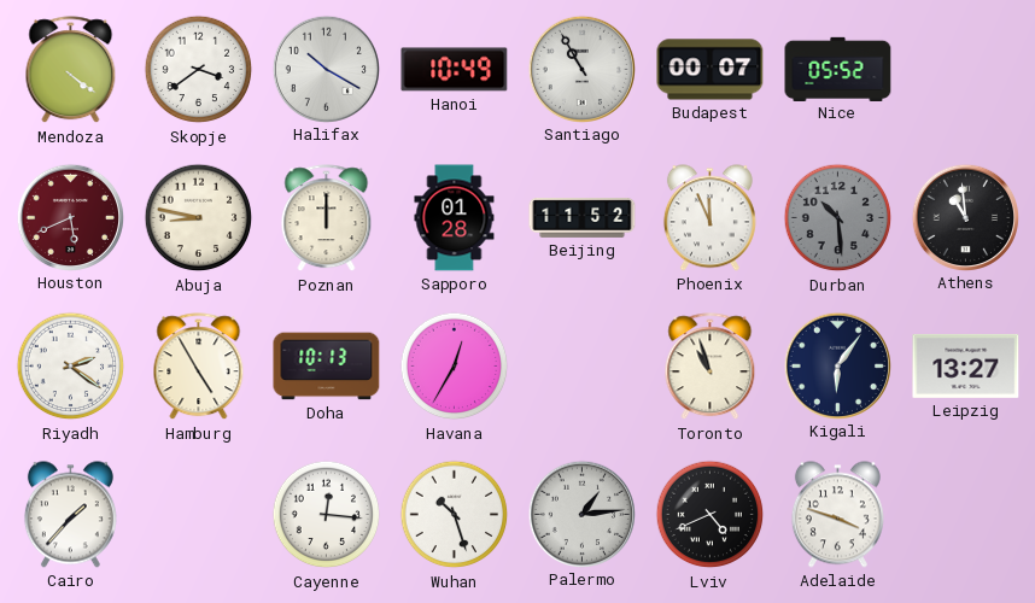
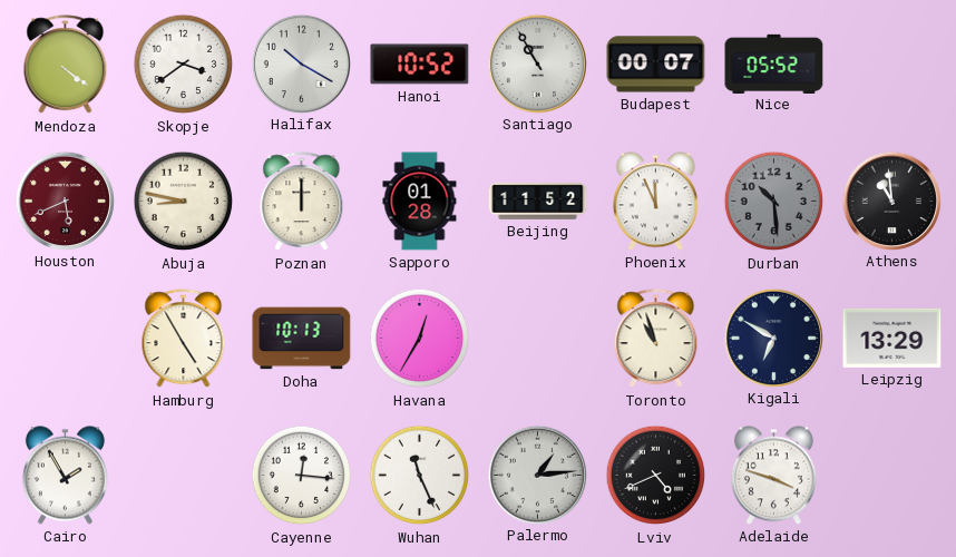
Hanoi: 10:49 -> 10:52 (420, 65)
Riyadh: 2:21 -> none (71, 367)
Kigali: 6:06 -> 6:50 (774, 338)
Leipzig: 13:27 -> 13:29 (892, 338)
Cairo: 1:37 -> 1:55 (65, 476)
Wuhan: 10:27 -> 11:26 (420, 476)
